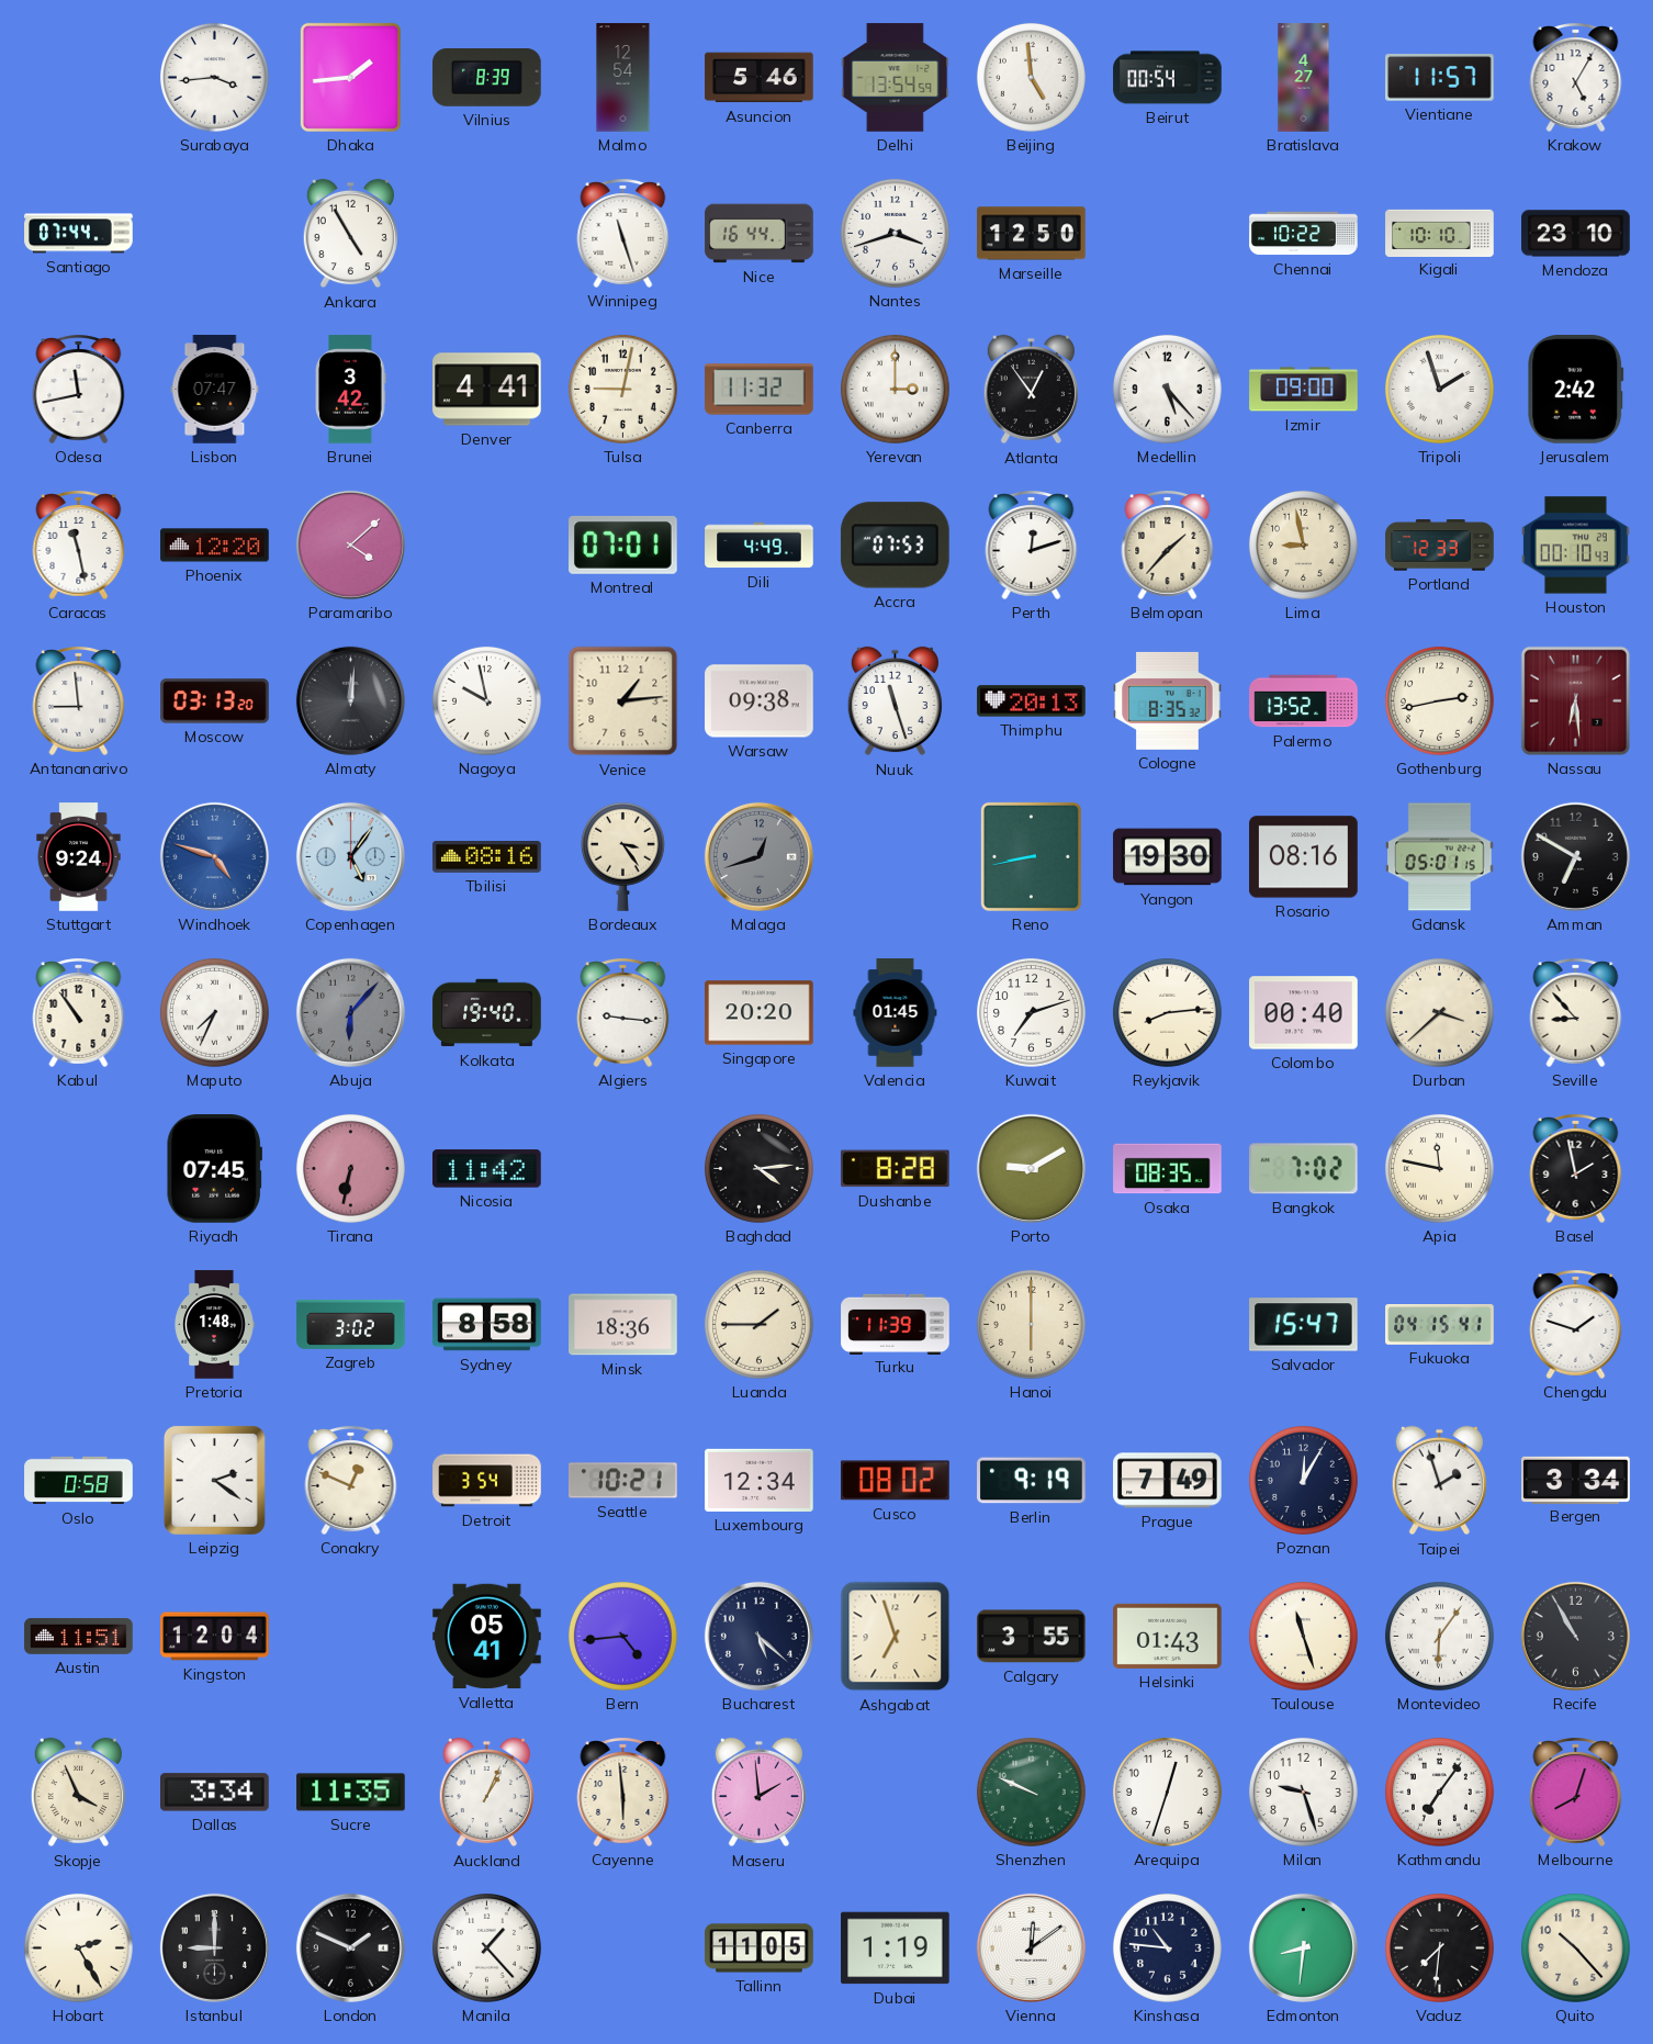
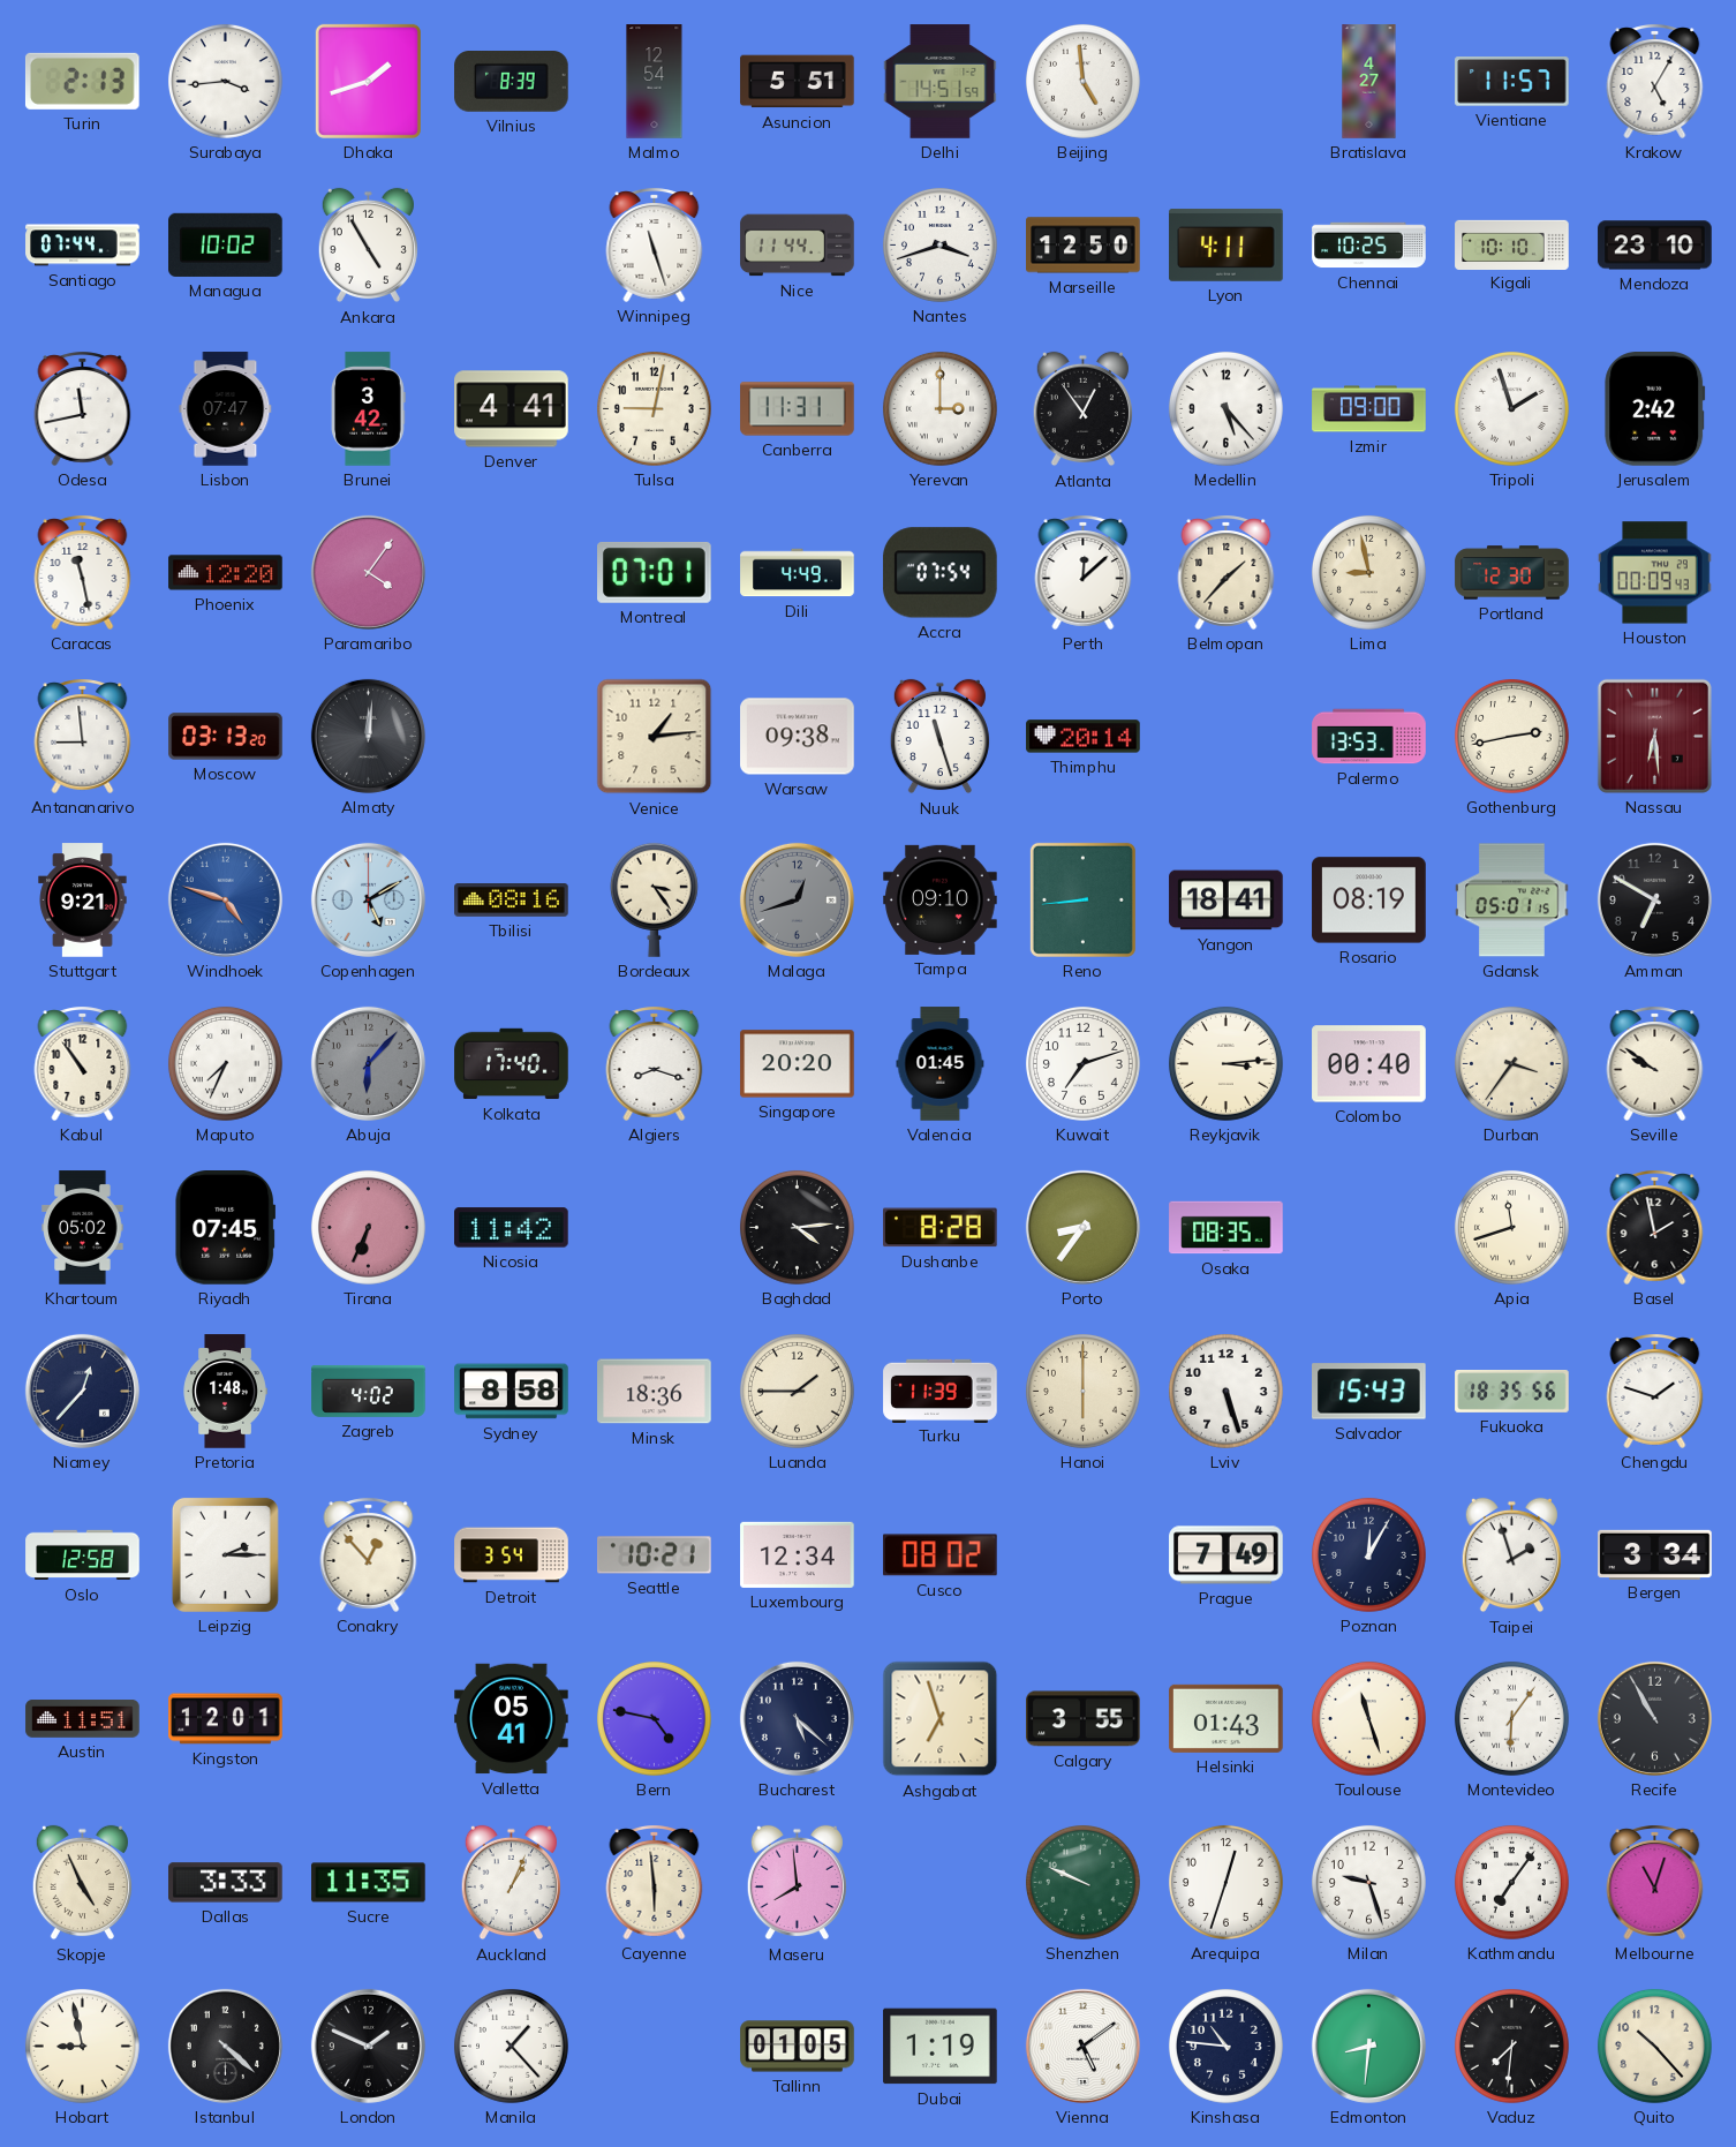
Turin: none -> 2:13 (82, 81)
Dhaka: 1:44 -> 1:42 (368, 81)
Asuncion: 5:46 -> 5:51 (798, 82)
Delhi: 13:54 -> 14:51 (941, 82)
Beirut: 00:54 -> none (1168, 78)
Managua: none -> 10:02 (226, 244)
Nice: 16:44 -> 11:44 (798, 246)
Lyon: none -> 4:11 (1226, 246)
Chennai: 10:22 -> 10:25 (1369, 246)
Canberra: 11:32 -> 11:31 (798, 409)
Paramaribo: 4:08 -> 4:06 (368, 572)
Accra: 07:53 -> 07:54 (939, 573)
Perth: 12:12 -> 12:08 (1084, 572)
Portland: 12:33 -> 12:30 (1512, 573)
Houston: 00:10 -> 00:09 (1655, 573)
Nagoya: 9:58 -> none (486, 700)
Thimphu: 20:13 -> 20:14 (1084, 737)
Cologne: 8:35 -> none (1168, 700)
Palermo: 13:52 -> 13:53 (1369, 737)
Stuttgart: 9:24 -> 9:21 (83, 901)
Copenhagen: 5:06 -> 5:10 (368, 899)
Tampa: none -> 09:10 (941, 899)
Reno: 8:43 -> 8:44 (1082, 899)
Yangon: 19:30 -> 18:41 (1226, 901)
Rosario: 08:16 -> 08:19 (1369, 901)
Kolkata: 19:40 -> 17:40 (512, 1064)
Algiers: 9:16 -> 8:18 (655, 1063)
Reykjavik: 8:14 -> 3:14 (1225, 1063)
Durban: 3:38 -> 3:36 (1511, 1063)
Seville: 8:53 -> 9:51 (1655, 1063)
Khartoum: none -> 05:02 (83, 1228)
Tirana: 6:32 -> 6:34 (368, 1227)
Porto: 9:10 -> 8:36 (1082, 1227)
Bangkok: 7:02 -> none (1304, 1169)
Apia: 11:47 -> 11:42 (1511, 1227)
Niamey: none -> 12:37 (82, 1391)
Zagreb: 3:02 -> 4:02 (369, 1391)
Lviv: none -> 5:27 (1225, 1391)
Salvador: 15:47 -> 15:43 (1369, 1392)
Fukuoka: 04:15 -> 18:35 (1512, 1392)
Oslo: 0:58 -> 12:58 (83, 1555)
Leipzig: 2:21 -> 2:15 (225, 1554)
Conakry: 12:49 -> 12:53 (369, 1554)
Berlin: 9:19 -> none (1032, 1481)
Kingston: 12:04 -> 12:01 (226, 1719)
Bern: 4:44 -> 4:47 (654, 1718)
Skopje: 3:56 -> 4:56 (82, 1883)
Dallas: 3:34 -> 3:33 (226, 1883)
Maseru: 1:59 -> 7:59 (797, 1883)
Melbourne: 8:03 -> 11:03 (1655, 1882)
Hobart: 2:25 -> 8:58 (82, 2046)
Istanbul: 9:00 -> 4:22 (225, 2046)
Tallinn: 11:05 -> 01:05 (798, 2047)
Vienna: 12:09 -> 5:09 (1082, 2046)
